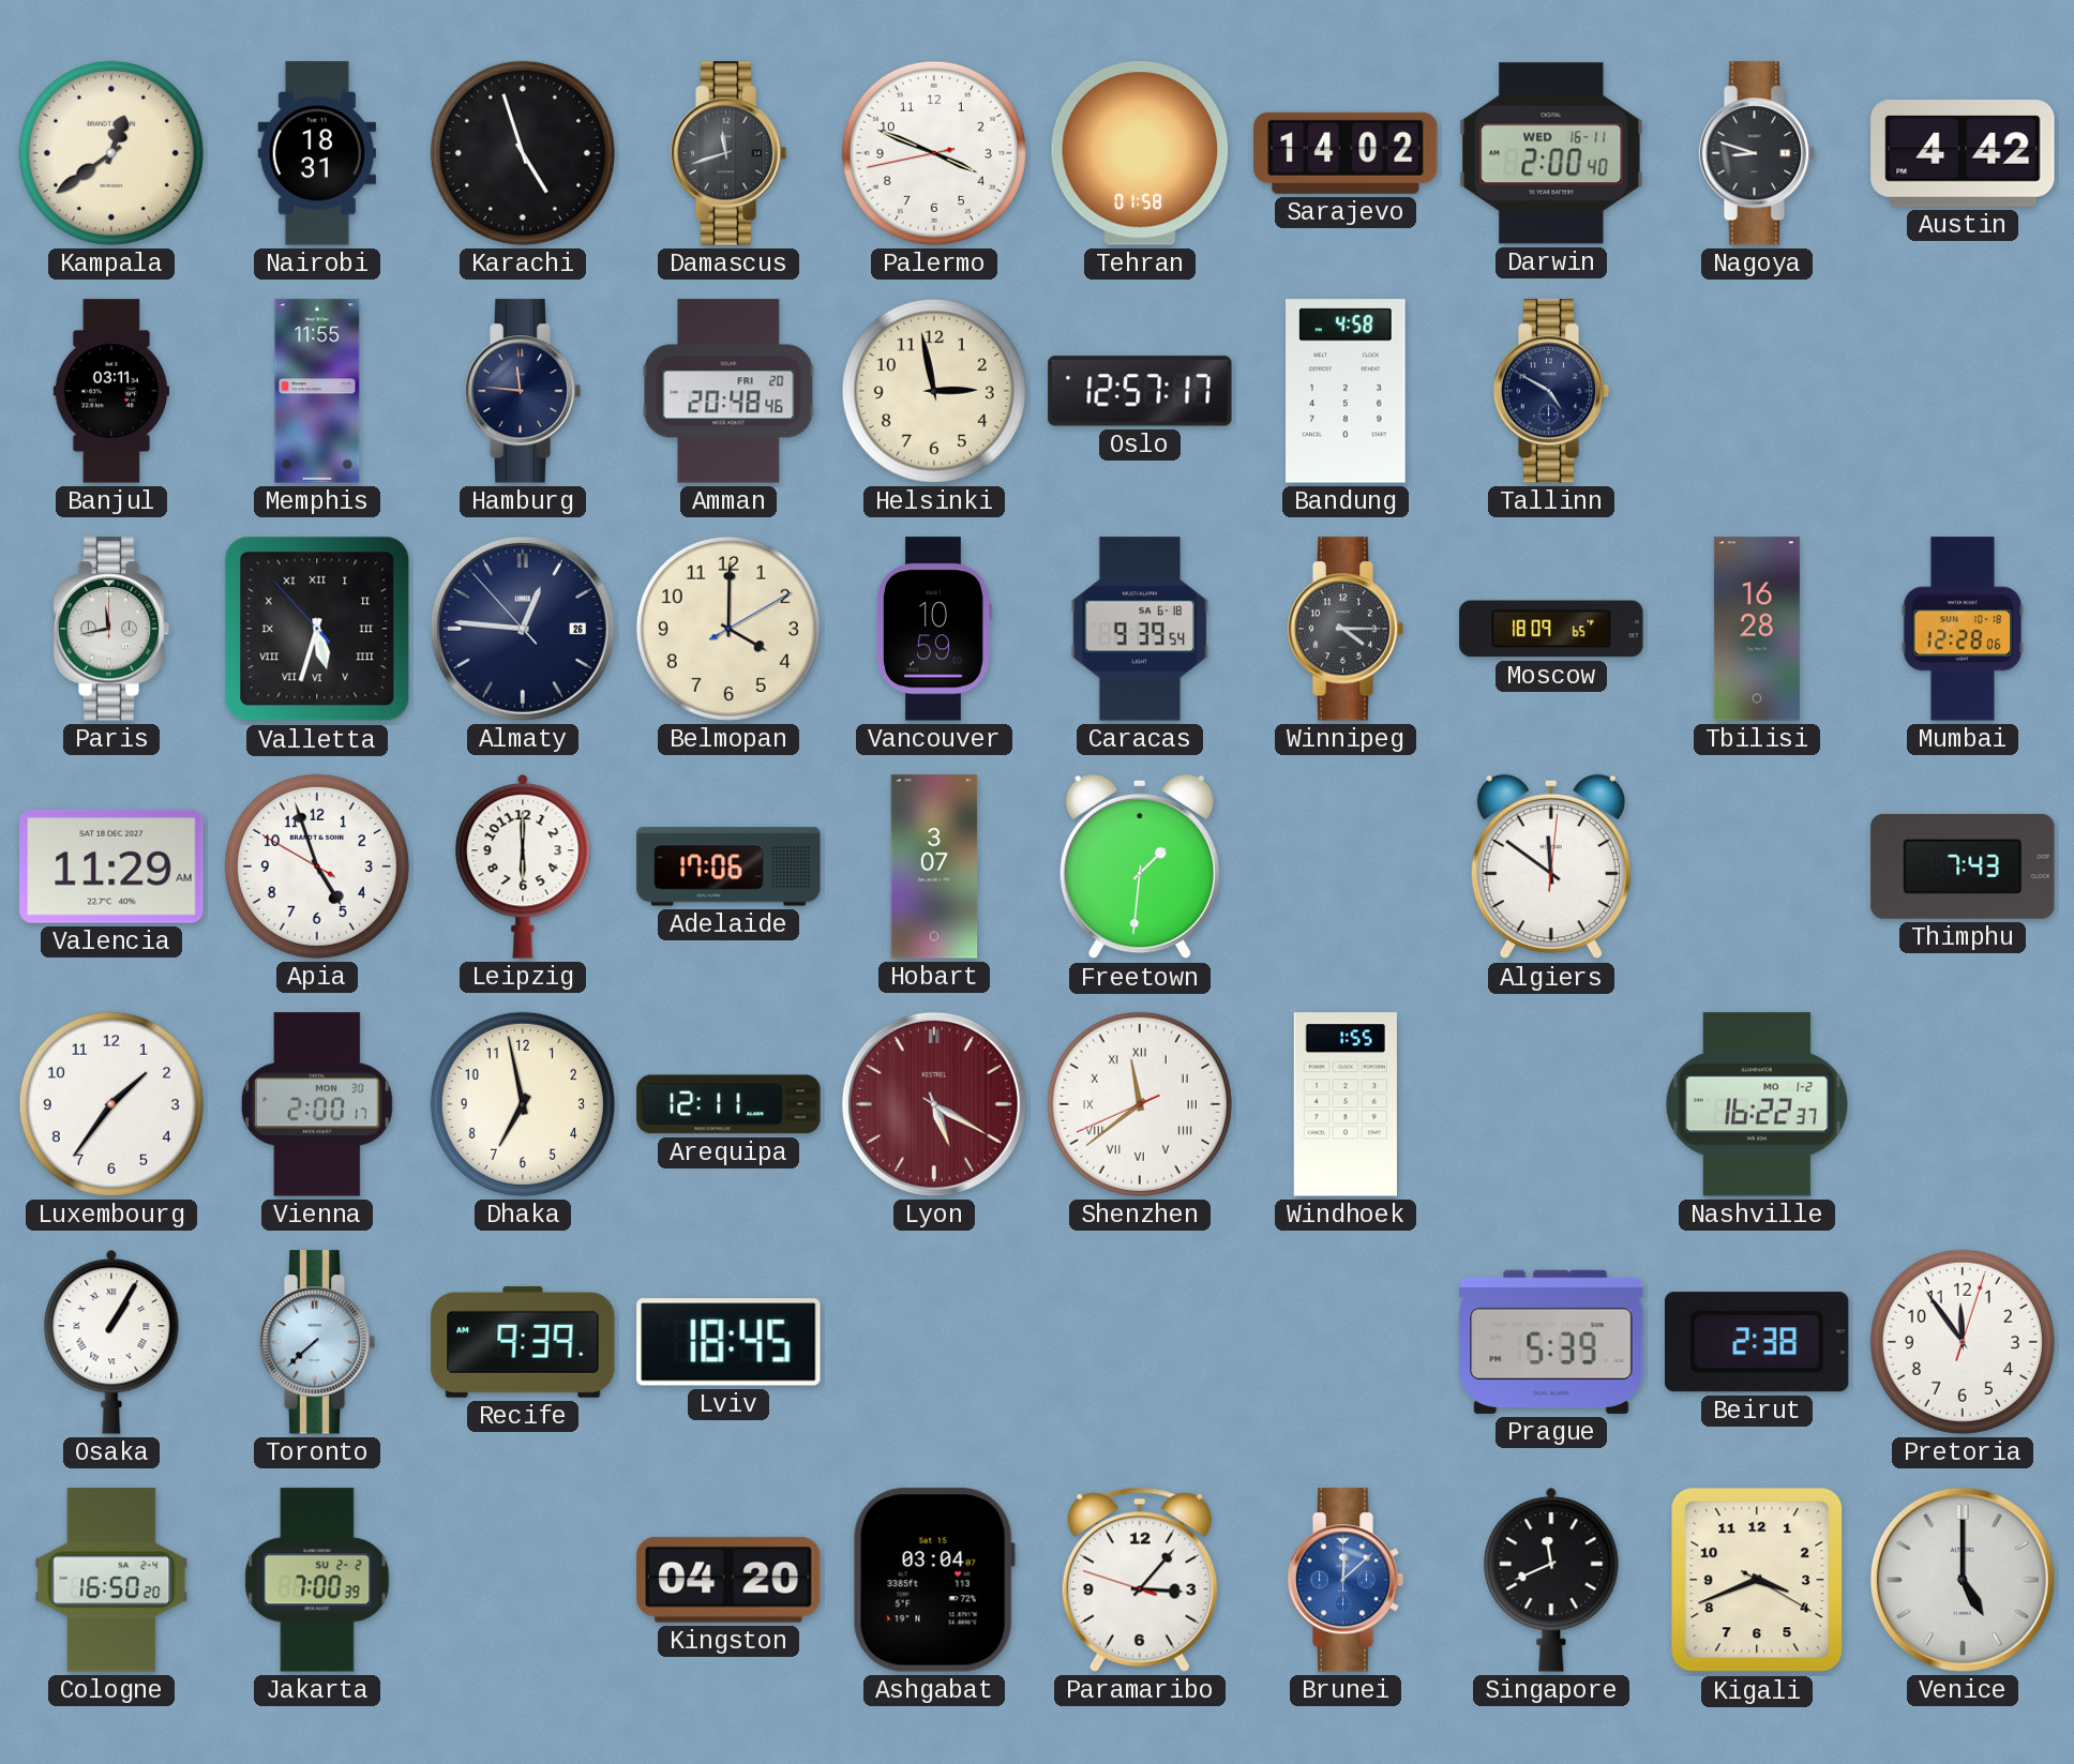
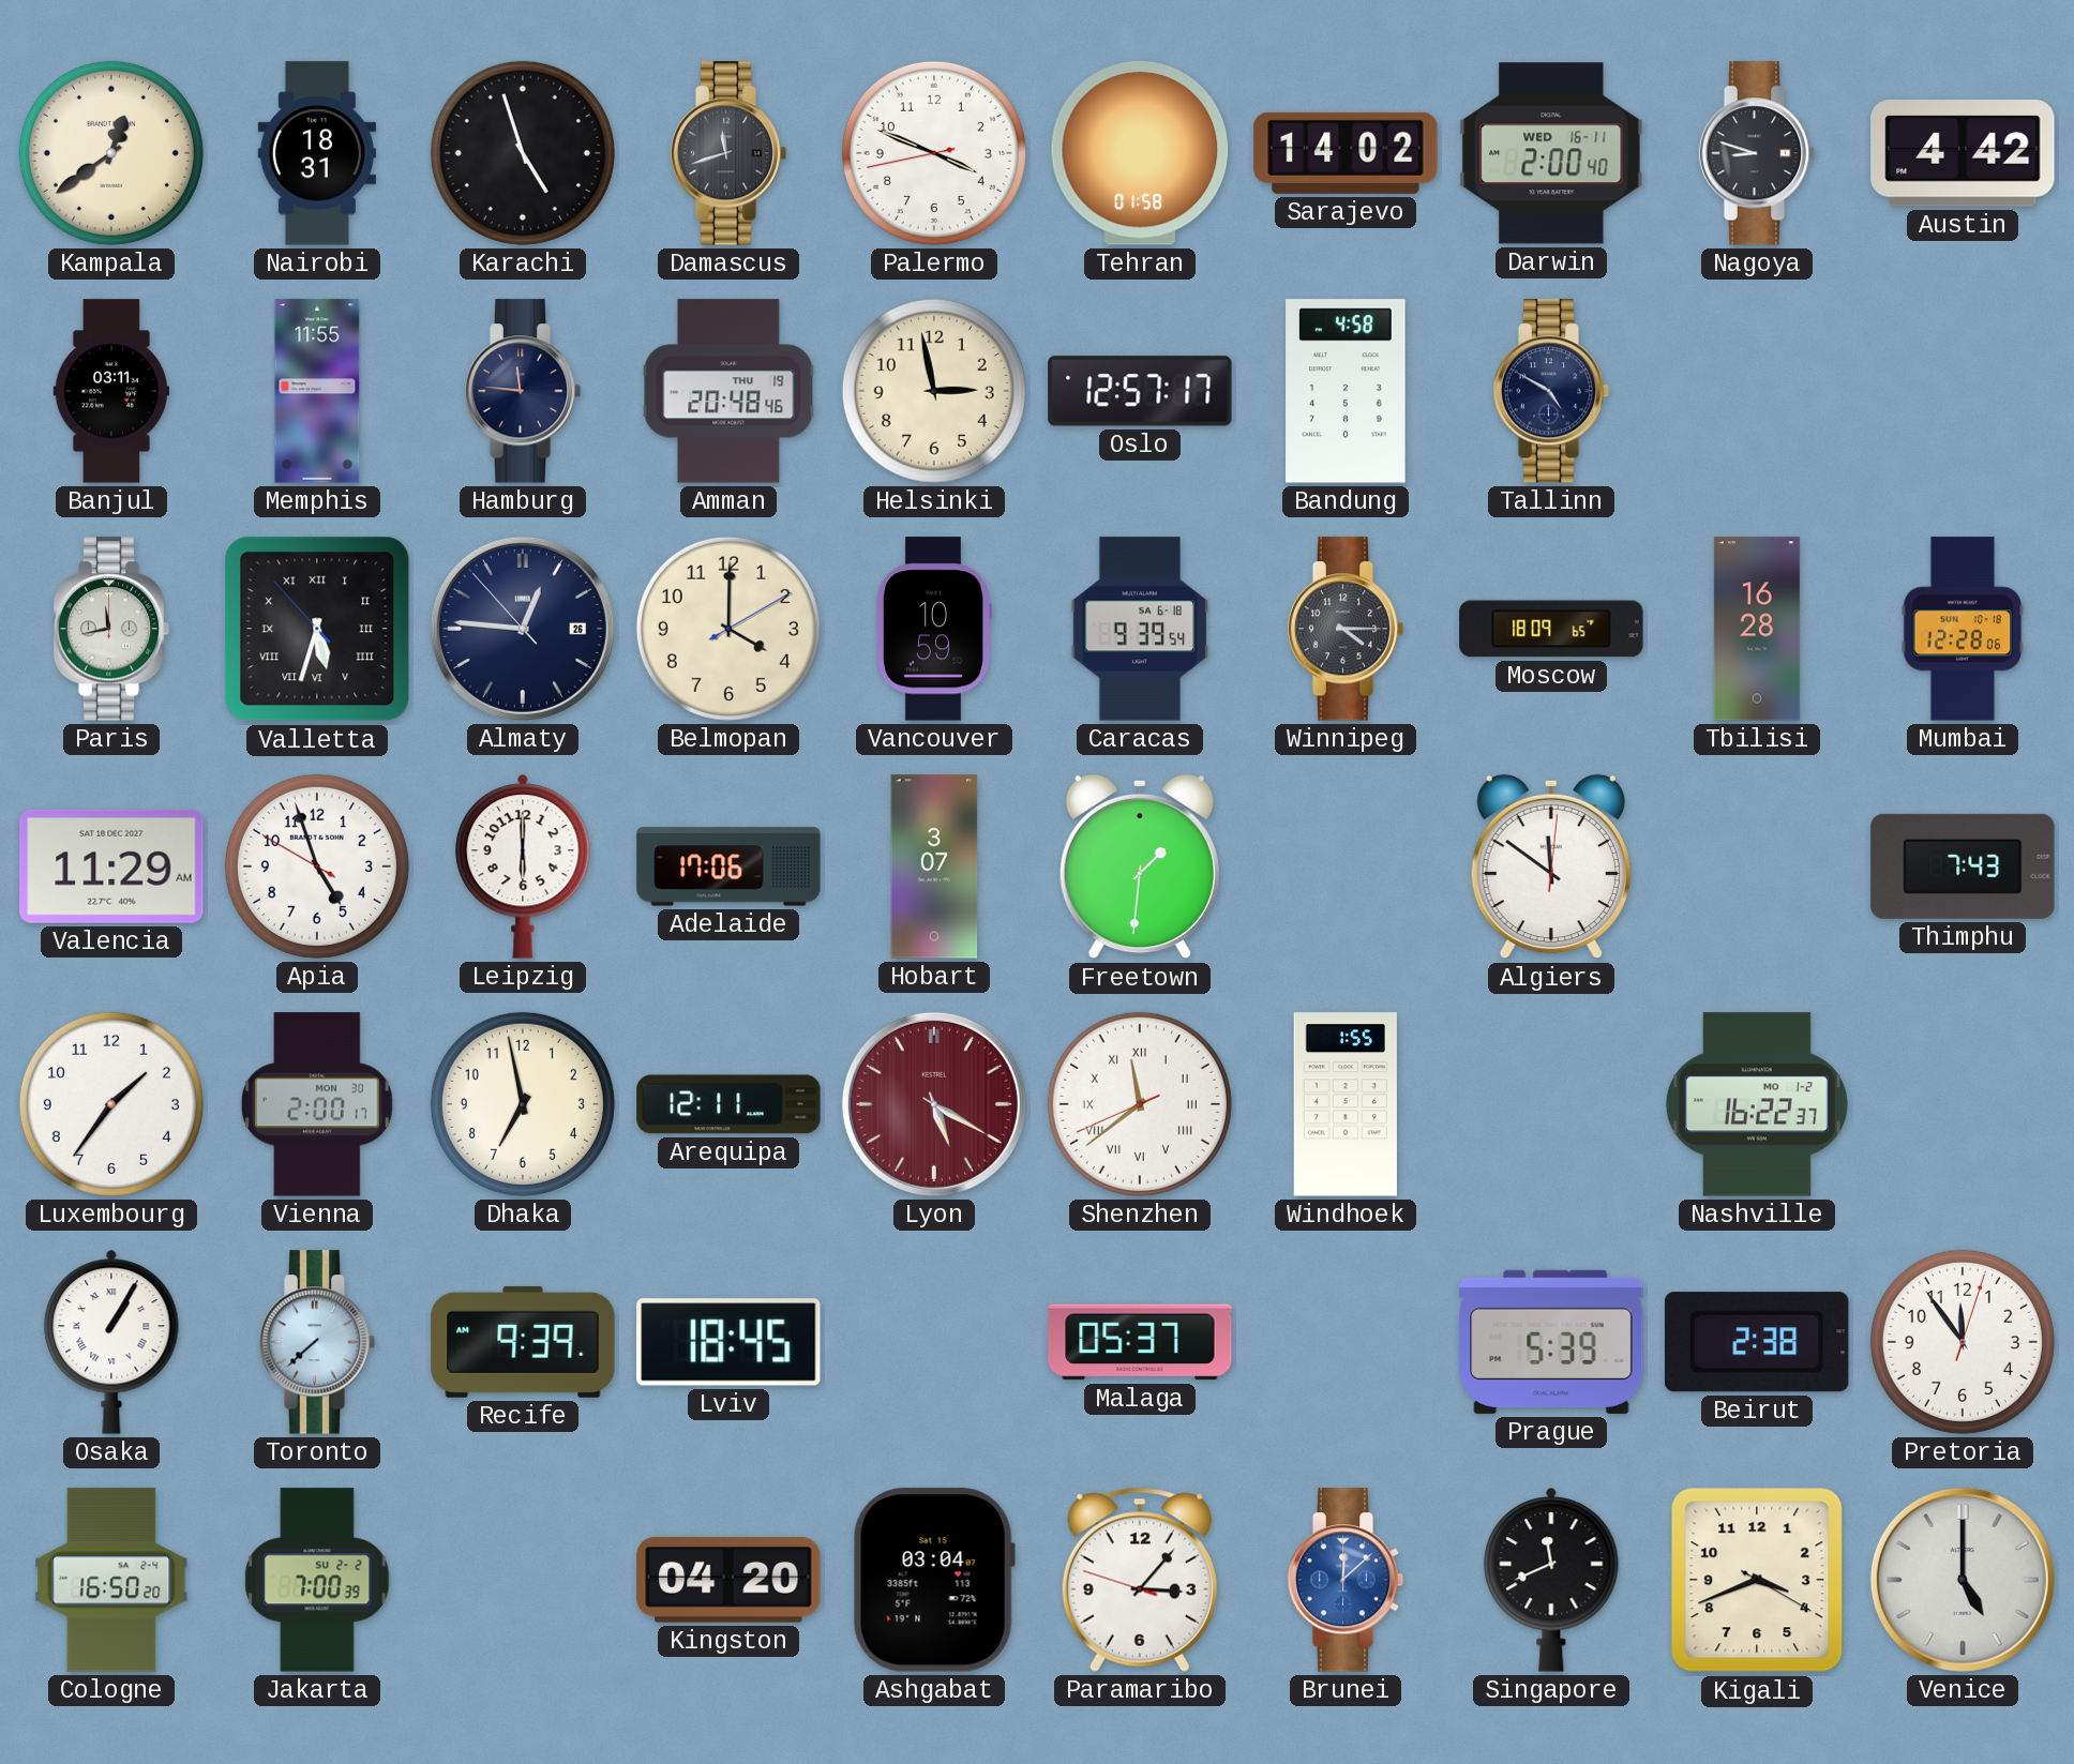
Amman date: FRI 20 -> THU 19 (728, 391)
Malaga: none -> 05:37 (1140, 1342)
